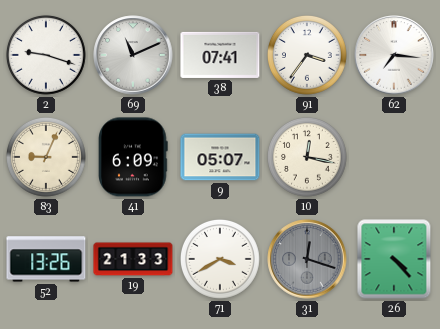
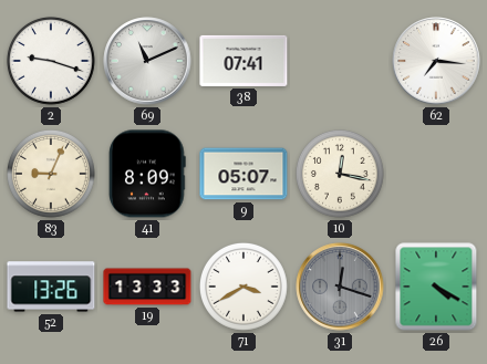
91: 3:36 -> none (307, 55)
41: 6:09 -> 8:09 (147, 174)
19: 21:33 -> 13:33 (147, 287)
26: 4:23 -> 4:20 (436, 287)
